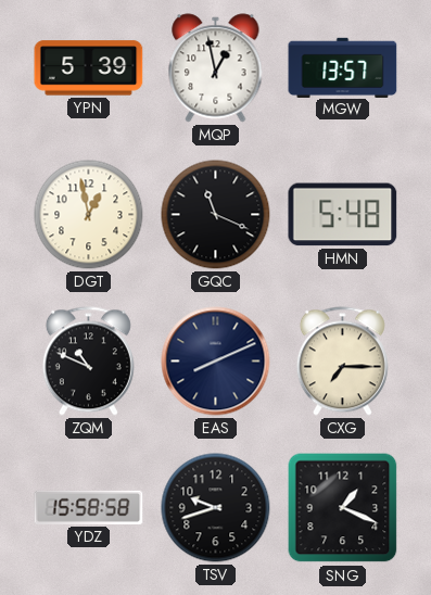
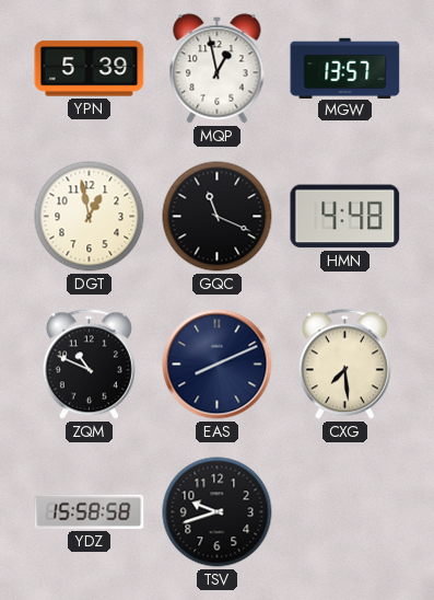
HMN: 5:48 -> 4:48 (345, 217)
CXG: 7:15 -> 7:29 (344, 365)
SNG: 1:19 -> none (343, 508)
